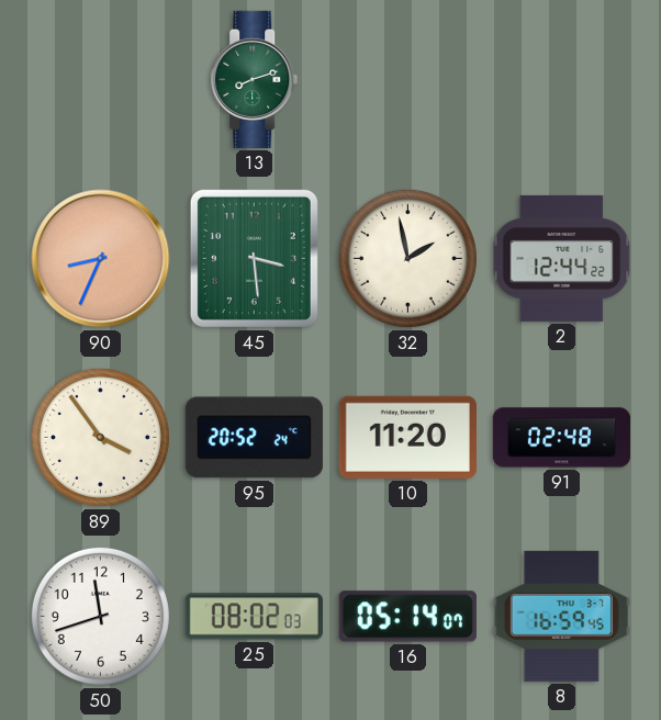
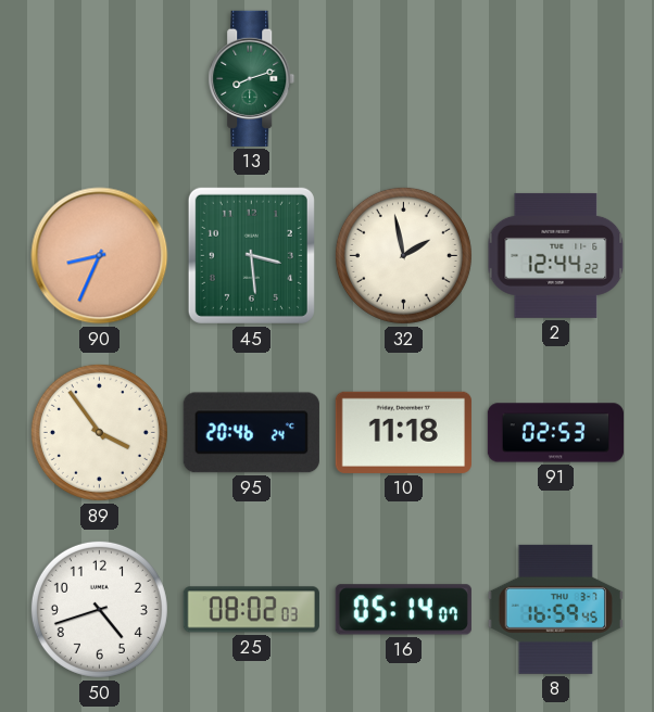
95: 20:52 -> 20:46 (251, 433)
10: 11:20 -> 11:18 (403, 432)
91: 02:48 -> 02:53 (556, 433)
50: 11:42 -> 4:42 (99, 609)
